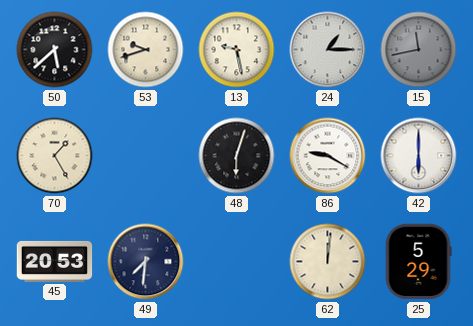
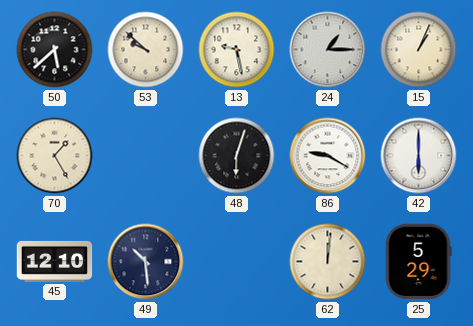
53: 9:42 -> 9:52 (146, 50)
15: 11:43 -> 1:04 (419, 50)
15 dial: grey -> cream (419, 50)
45: 20:53 -> 12:10 (55, 261)
49: 7:31 -> 10:29 (146, 262)
